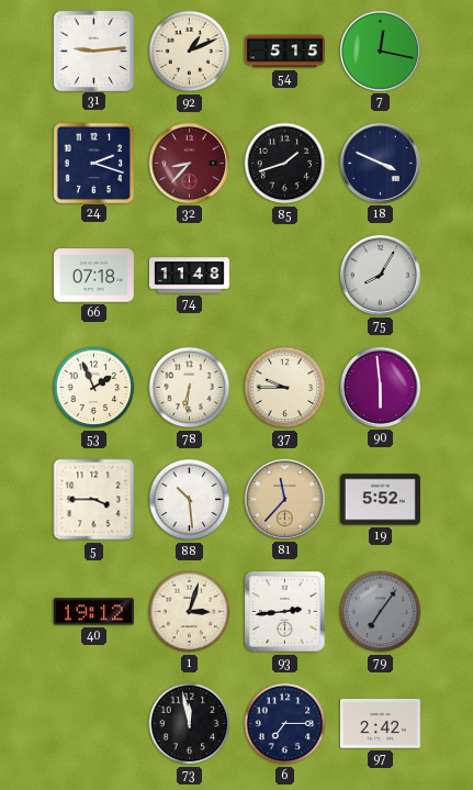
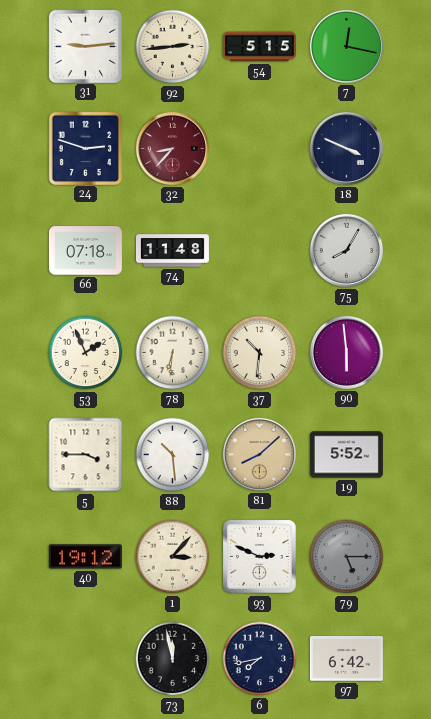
92: 1:11 -> 2:44 (173, 47)
24: 2:18 -> 2:48 (85, 148)
85: 1:42 -> none (285, 164)
37: 9:45 -> 10:31 (260, 353)
81: 11:37 -> 8:08 (259, 454)
1: 3:03 -> 3:07 (173, 557)
93: 2:44 -> 2:49 (260, 557)
79: 7:06 -> 5:15 (347, 557)
6: 7:15 -> 7:43 (260, 659)
97: 2:42 -> 6:42 (346, 659)
